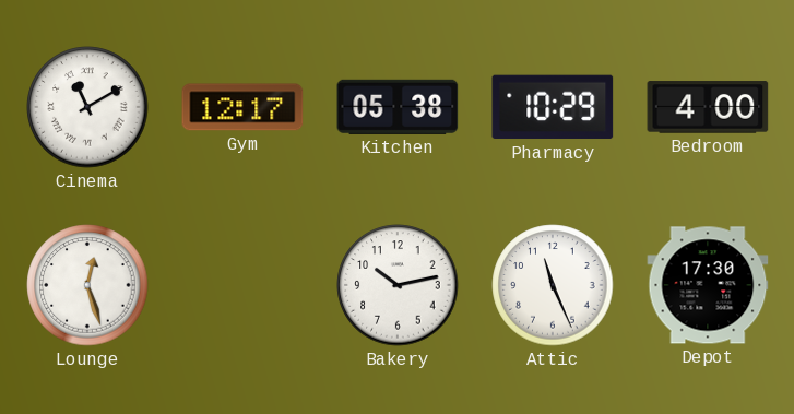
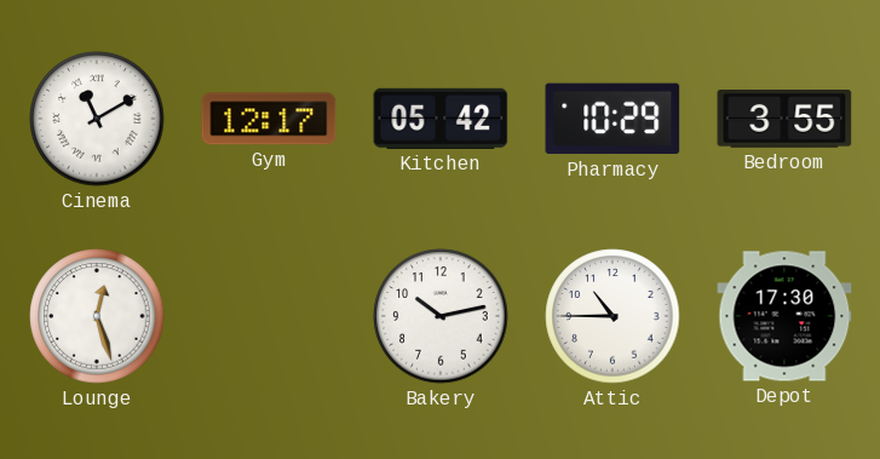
Kitchen: 05:38 -> 05:42 (441, 119)
Bedroom: 4:00 -> 3:55 (784, 119)
Attic: 11:26 -> 10:45 (612, 316)
